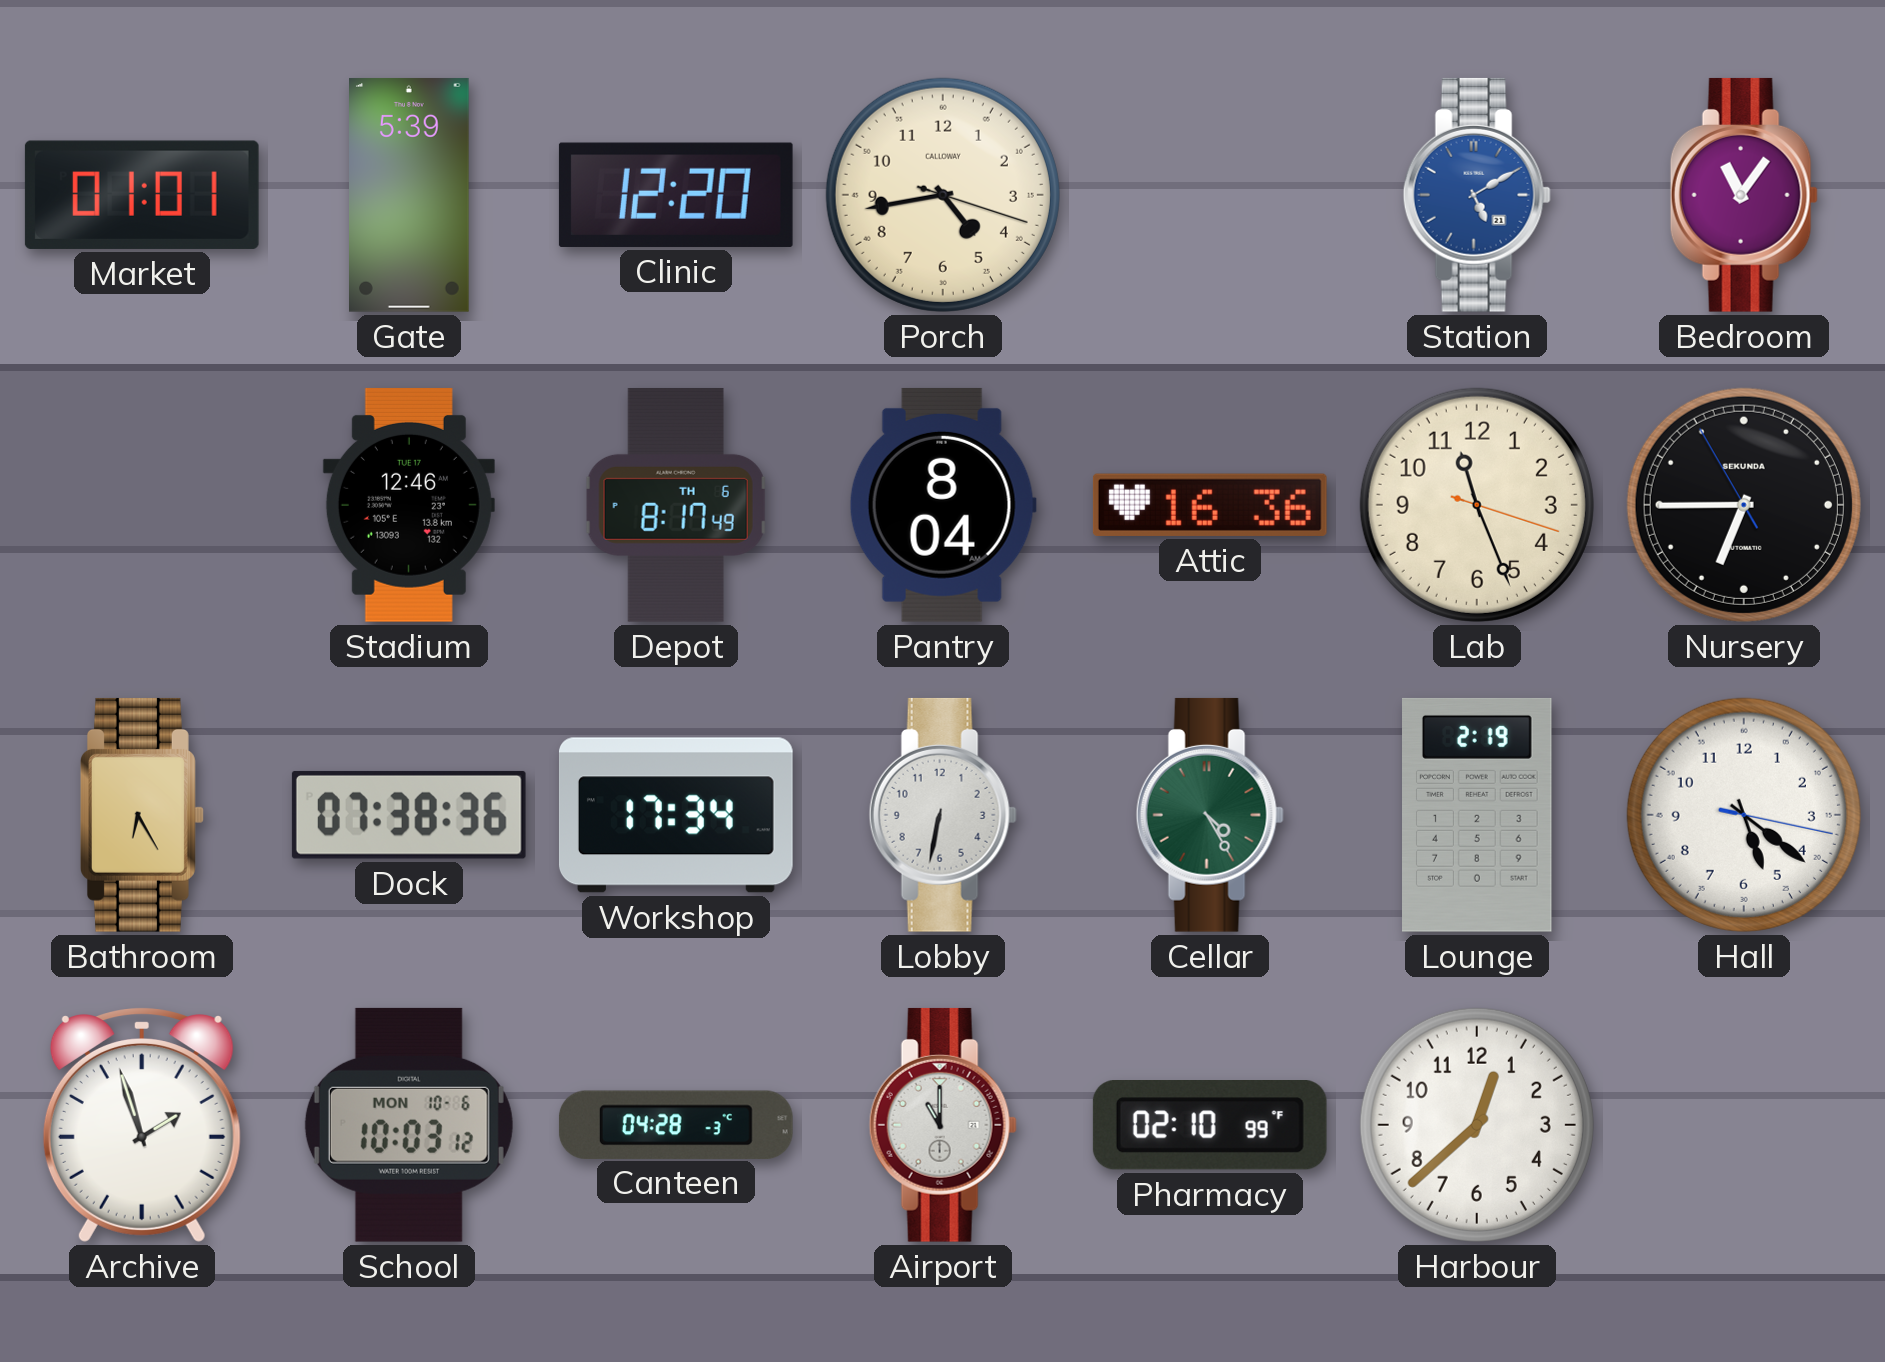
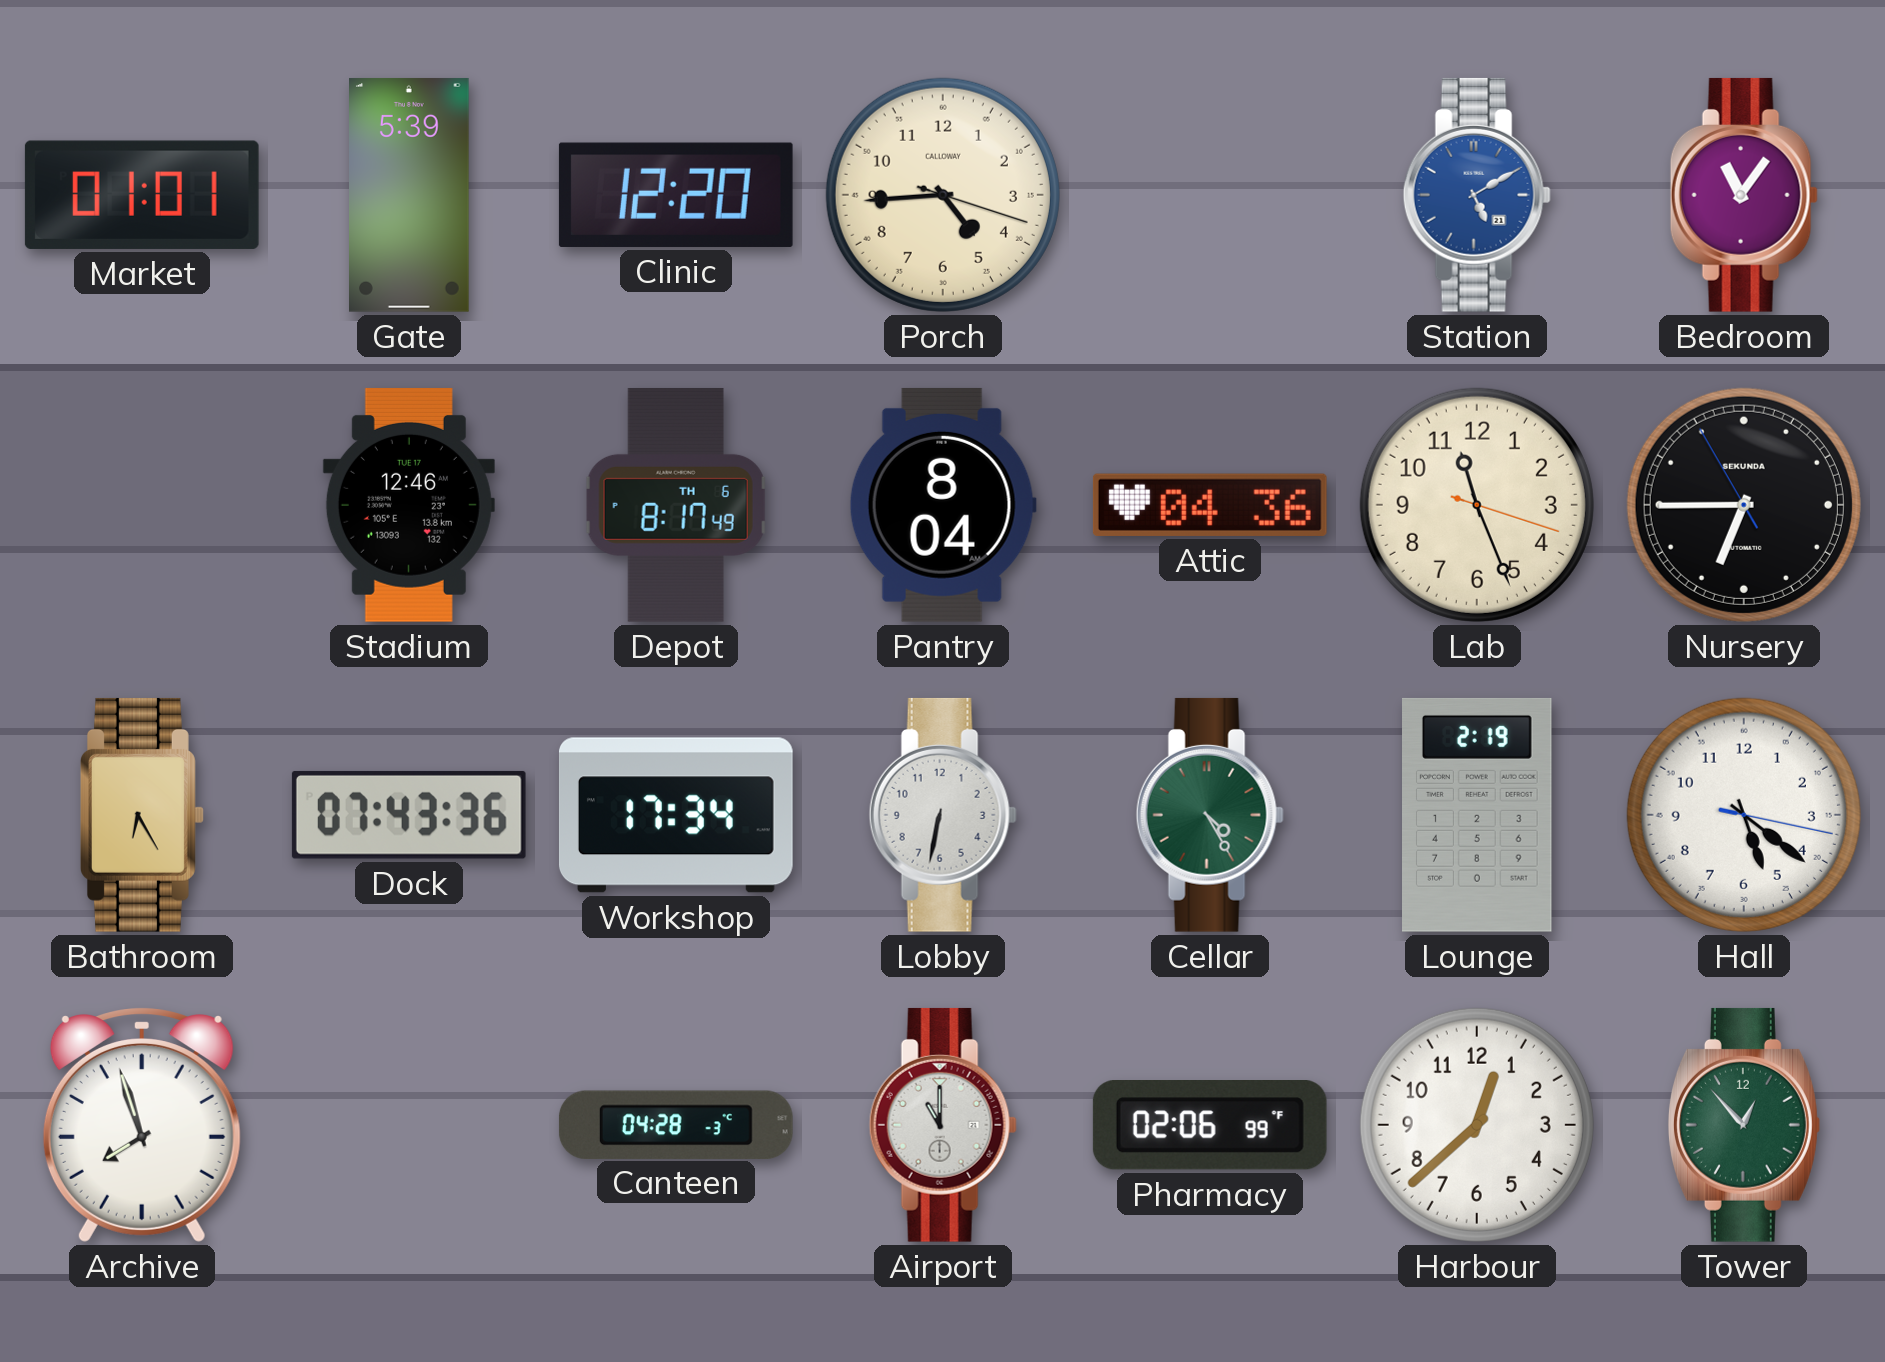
Porch: 4:43 -> 4:44 (943, 195)
Attic: 16:36 -> 04:36 (1210, 505)
Dock: 07:38 -> 07:43 (409, 815)
Archive: 1:57 -> 7:57 (142, 1125)
School: 10:03 -> none (409, 1125)
Pharmacy: 02:10 -> 02:06 (1210, 1126)
Tower: none -> 12:53 (1744, 1125)
